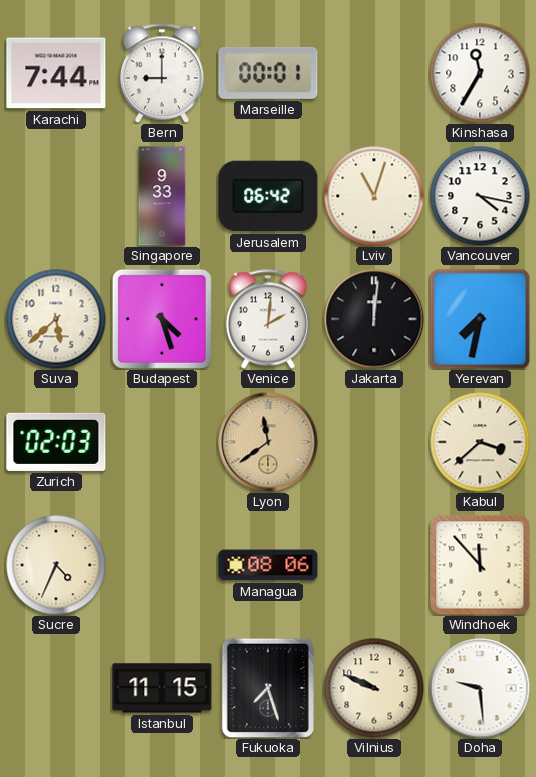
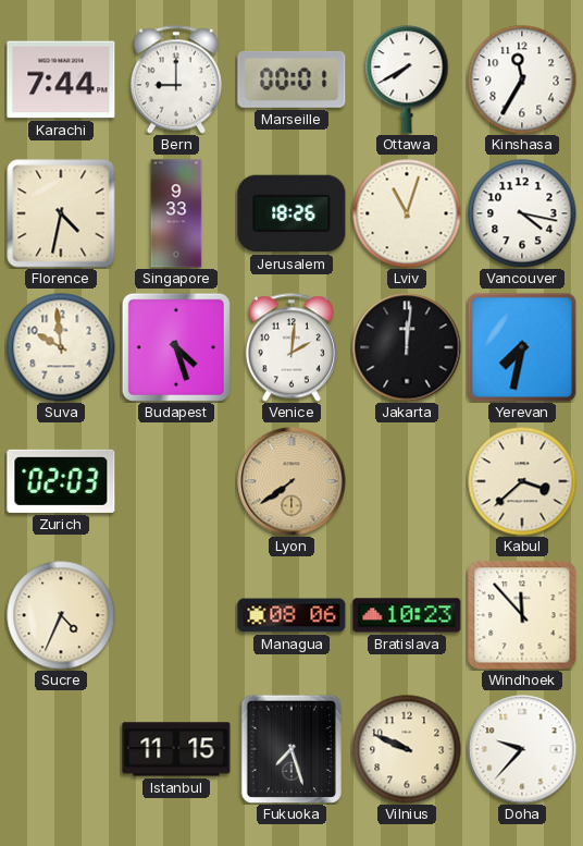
Ottawa: none -> 7:40 (407, 79)
Florence: none -> 4:32 (61, 213)
Jerusalem: 06:42 -> 18:26 (291, 213)
Suva: 5:38 -> 9:59 (61, 347)
Lyon: 11:39 -> 7:39 (291, 481)
Bratislava: none -> 10:23 (407, 615)
Doha: 9:29 -> 9:37 (522, 749)
